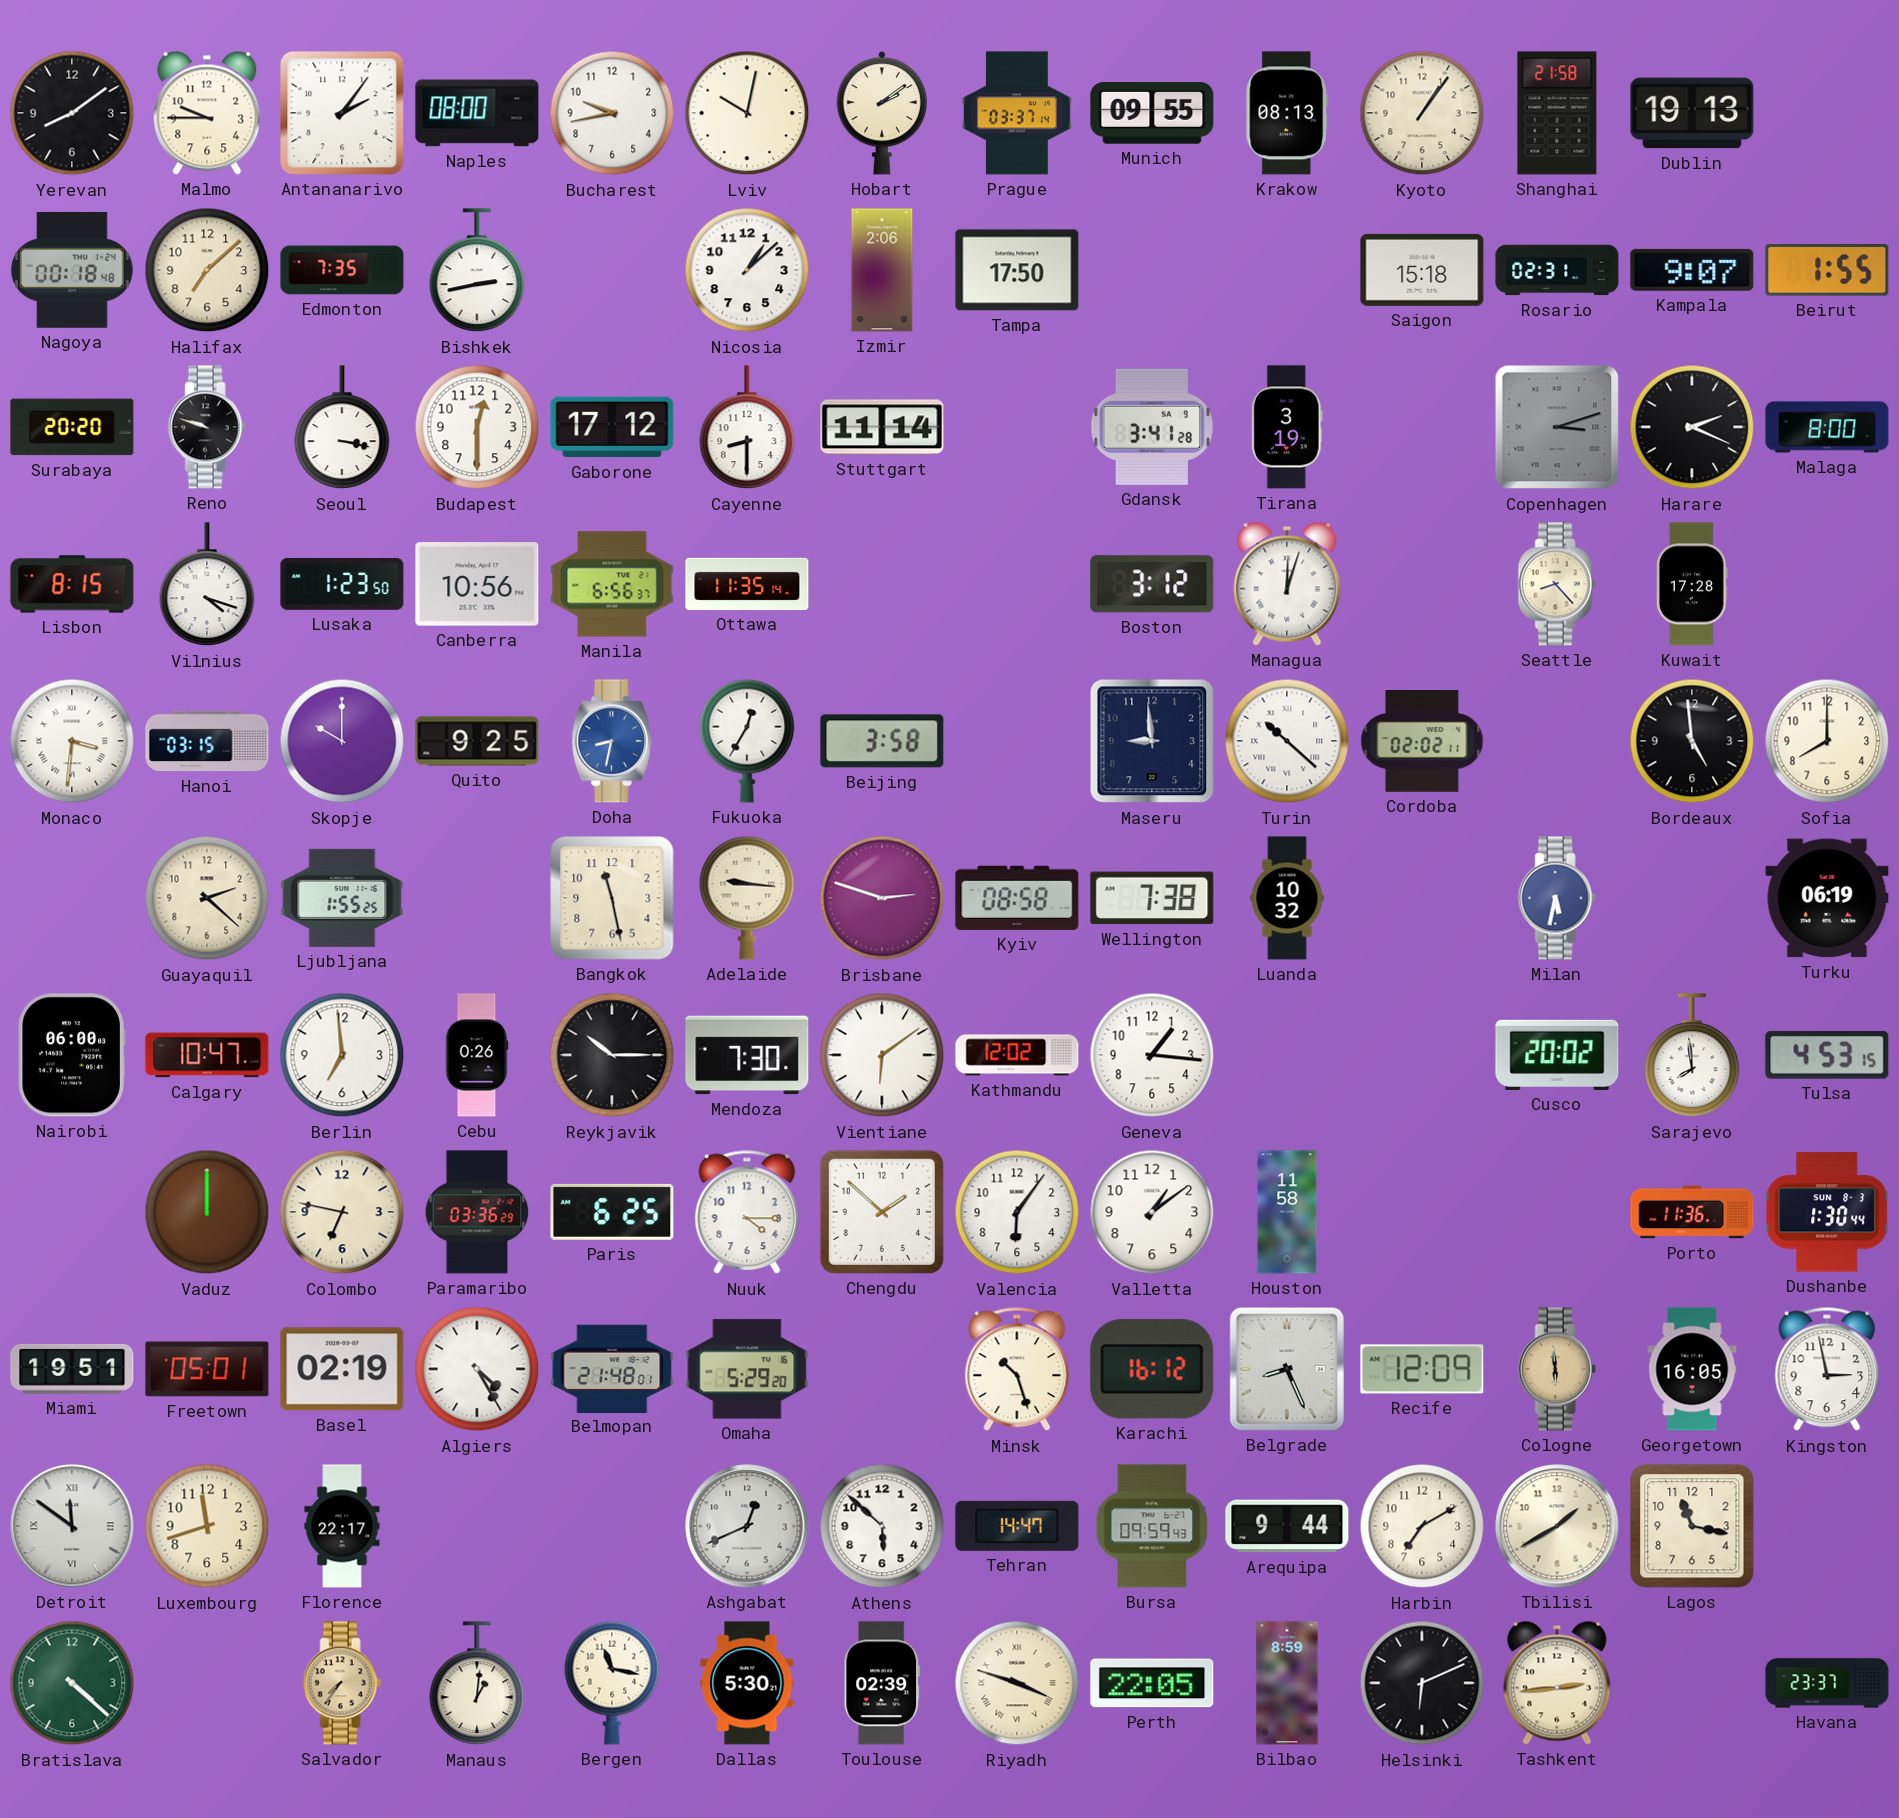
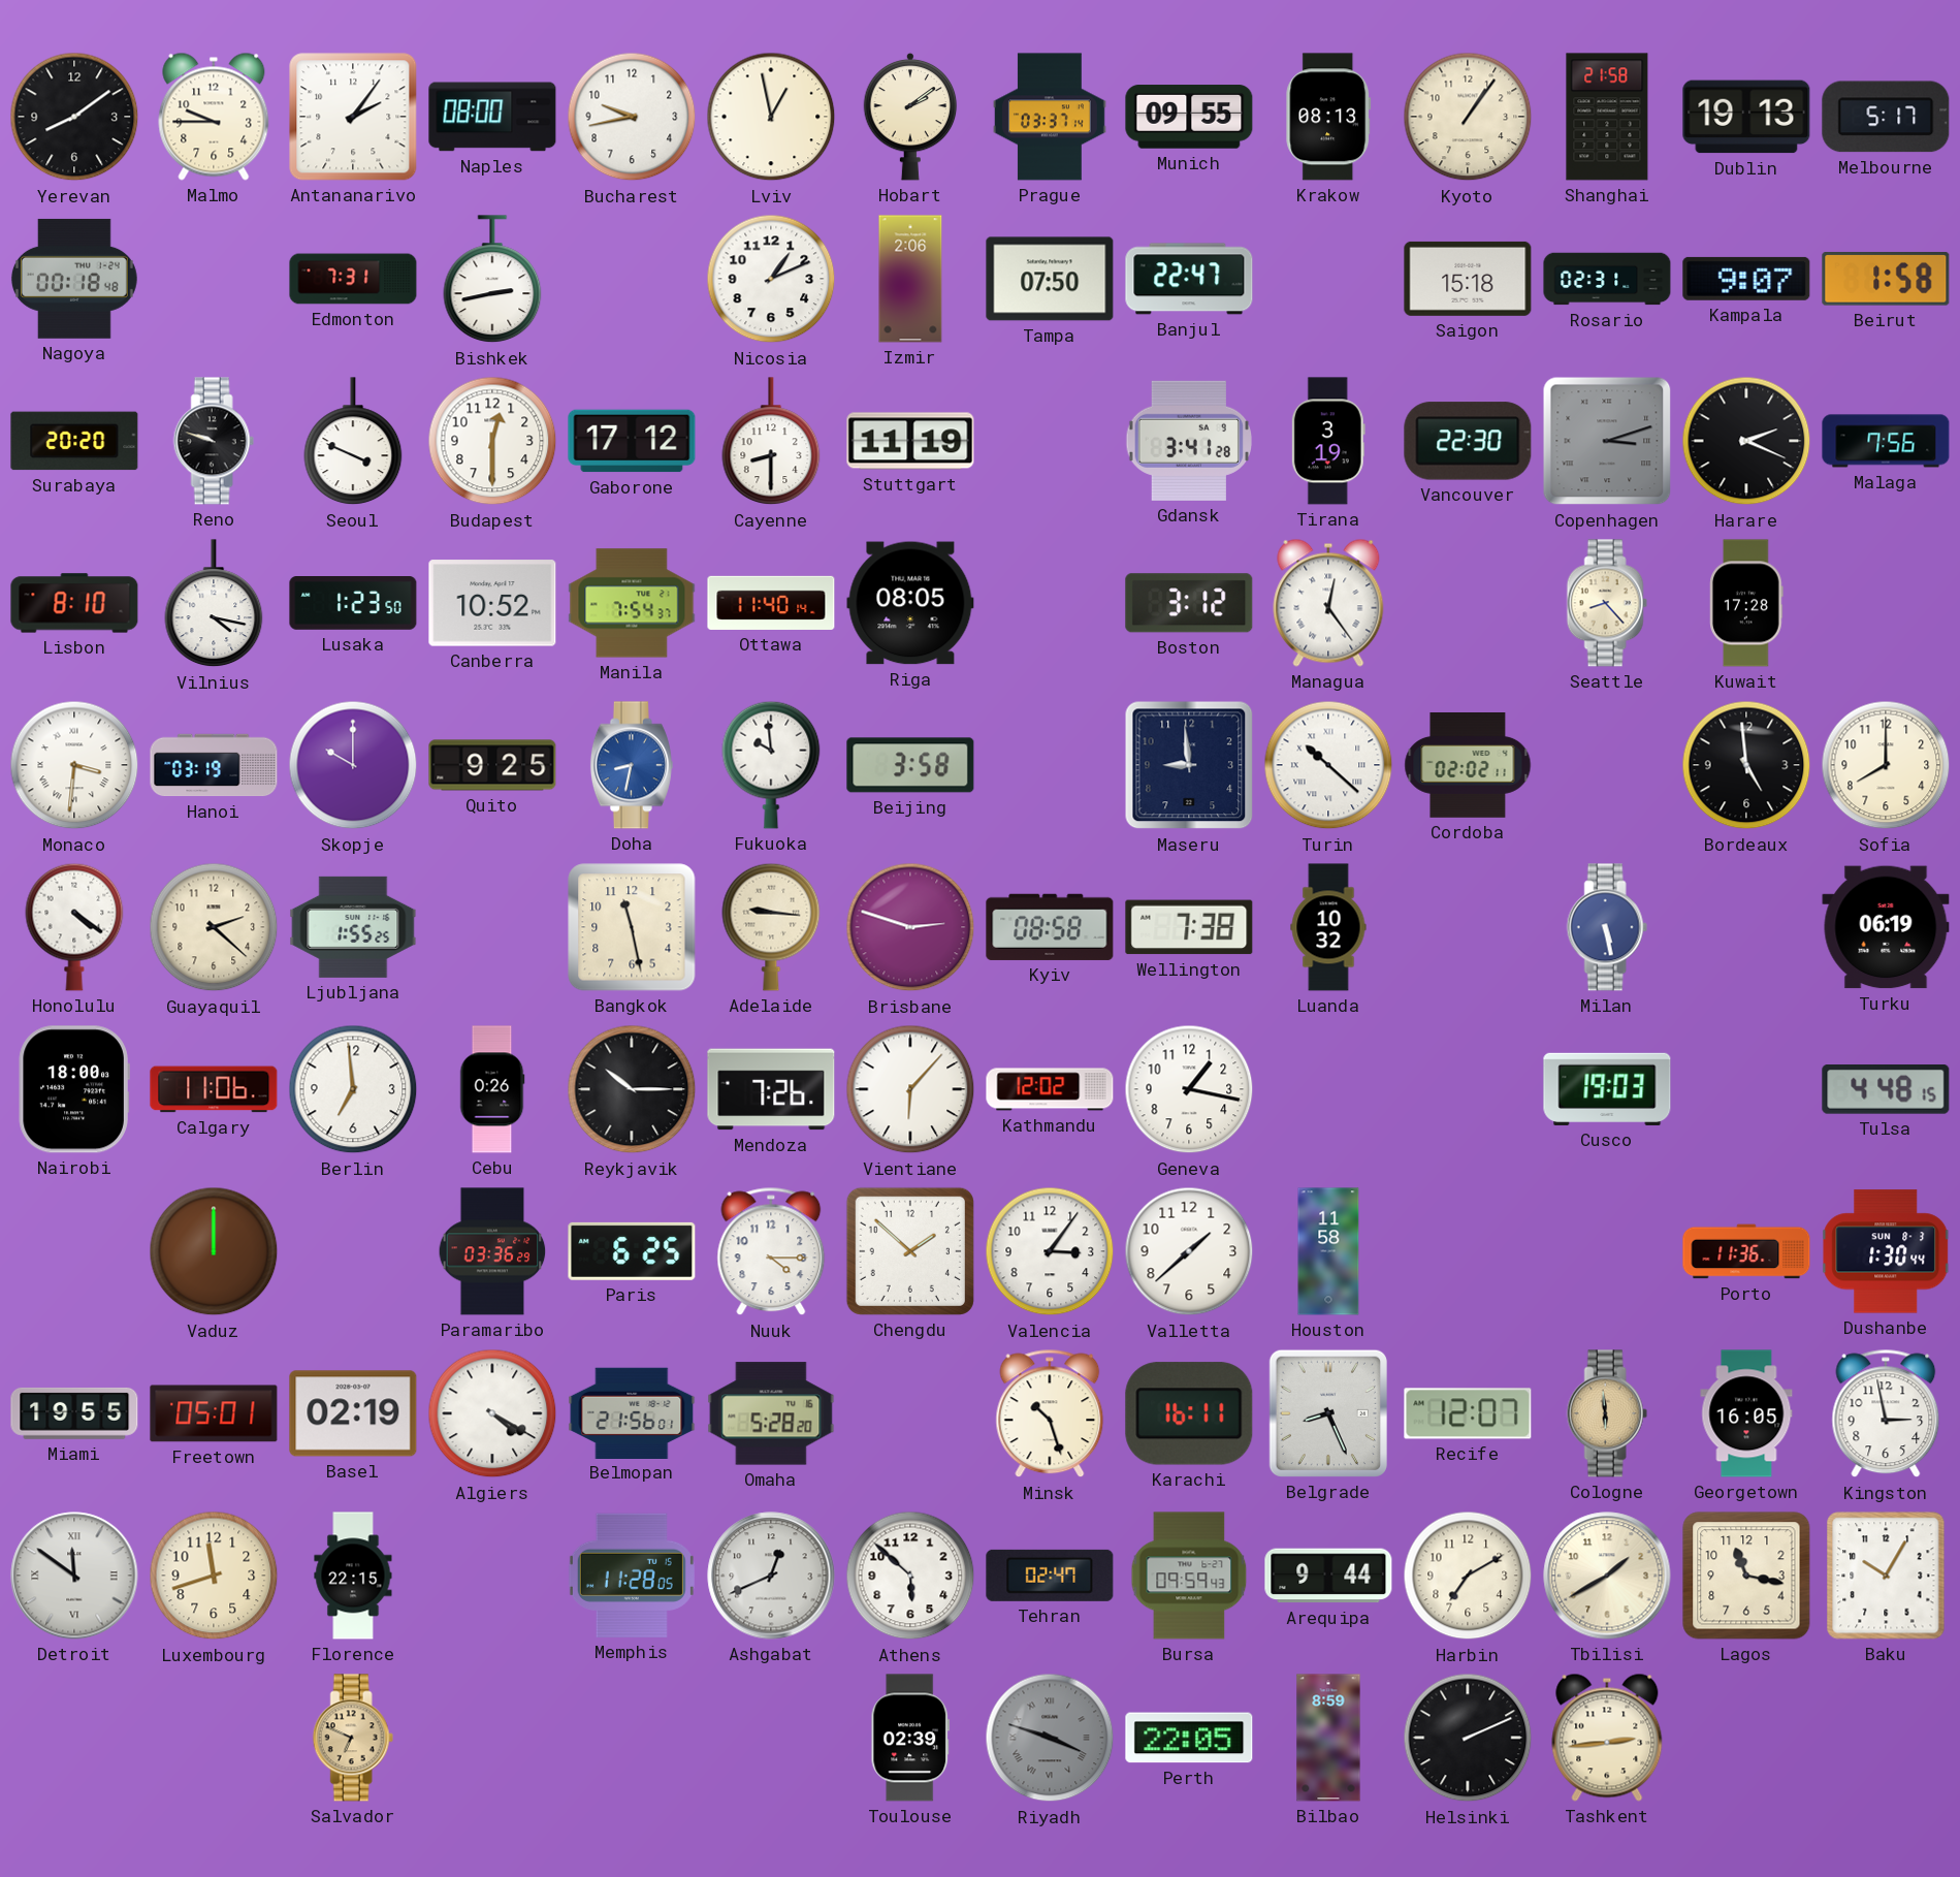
Lviv: 10:02 -> 12:58 (771, 117)
Melbourne: none -> 5:17 (1886, 117)
Halifax: 7:08 -> none (207, 270)
Edmonton: 7:35 -> 7:31 (353, 279)
Nicosia: 1:08 -> 1:11 (771, 279)
Tampa: 17:50 -> 07:50 (1050, 279)
Banjul: none -> 22:47 (1189, 279)
Beirut: 1:55 -> 1:58 (1886, 279)
Seoul: 3:17 -> 3:49 (353, 442)
Stuttgart: 11:14 -> 11:19 (910, 441)
Vancouver: none -> 22:30 (1468, 441)
Malaga: 8:00 -> 7:56 (1886, 441)
Lisbon: 8:15 -> 8:10 (74, 603)
Vilnius: 4:18 -> 4:17 (214, 604)
Canberra: 10:56 -> 10:52 (492, 603)
Manila: 6:56 -> 7:54 (632, 603)
Ottawa: 11:35 -> 11:40 (771, 603)
Riga: none -> 08:05 (910, 603)
Managua: 12:03 -> 12:24 (1328, 603)
Hanoi: 03:15 -> 03:19 (214, 765)
Fukuoka: 12:35 -> 9:59 (771, 765)
Honolulu: none -> 4:21 (74, 927)
Milan: 5:32 -> 5:28 (1607, 927)
Nairobi: 06:00 -> 18:00 (74, 1089)
Calgary: 10:47 -> 11:06 (214, 1089)
Mendoza: 7:30 -> 7:26 (771, 1089)
Vientiane: 6:09 -> 6:07 (910, 1089)
Geneva: 1:16 -> 1:17 (1189, 1089)
Cusco: 20:02 -> 19:03 (1607, 1089)
Sarajevo: 7:59 -> none (1692, 1056)
Tulsa: 4:53 -> 4:48 (1886, 1090)
Colombo: 6:47 -> none (342, 1212)
Valencia: 6:06 -> 3:06 (1050, 1251)
Valletta: 1:09 -> 1:38 (1189, 1251)
Miami: 19:51 -> 19:55 (74, 1413)
Algiers: 4:25 -> 4:20 (492, 1413)
Belmopan: 21:48 -> 21:56 (632, 1412)
Omaha: 5:29 -> 5:28 (771, 1413)
Karachi: 16:12 -> 16:11 (1189, 1413)
Recife: 12:09 -> 12:07 (1468, 1413)
Florence: 22:17 -> 22:15 (353, 1576)
Memphis: none -> 11:28 (632, 1576)
Tehran: 14:47 -> 02:47 (1050, 1576)
Baku: none -> 10:05 (1886, 1576)
Bratislava: 4:22 -> none (72, 1683)
Salvador: 7:36 -> 6:49 (353, 1738)
Manaus: 1:01 -> none (477, 1684)
Bergen: 11:17 -> none (612, 1683)
Dallas: 5:30 -> none (747, 1683)
Riyadh dial: cream -> grey (1050, 1738)
Helsinki: 6:11 -> 2:11 (1468, 1738)
Havana: 23:37 -> none (1827, 1683)
